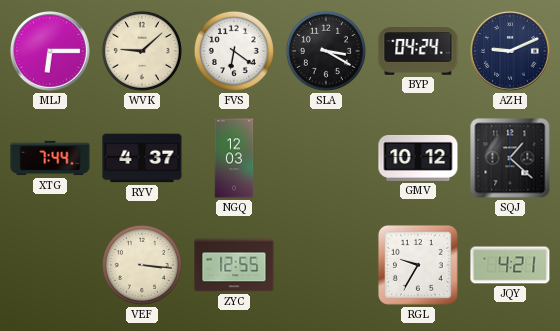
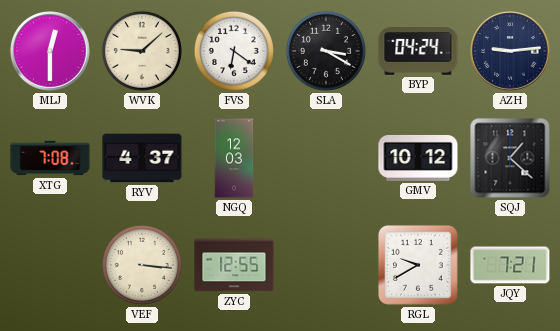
MLJ: 6:15 -> 12:30 (50, 51)
AZH: 9:11 -> 9:14 (510, 51)
XTG: 7:44 -> 7:08 (50, 158)
RGL: 9:35 -> 9:40 (418, 265)
JQY: 4:21 -> 7:21 (510, 265)
